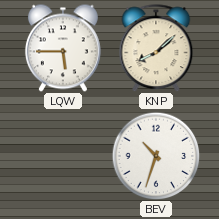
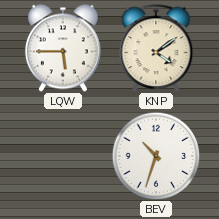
KNP: 8:08 -> 4:09 (156, 48)
